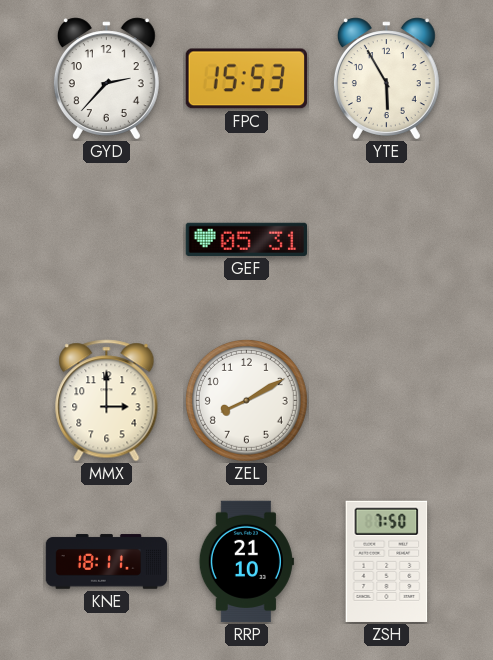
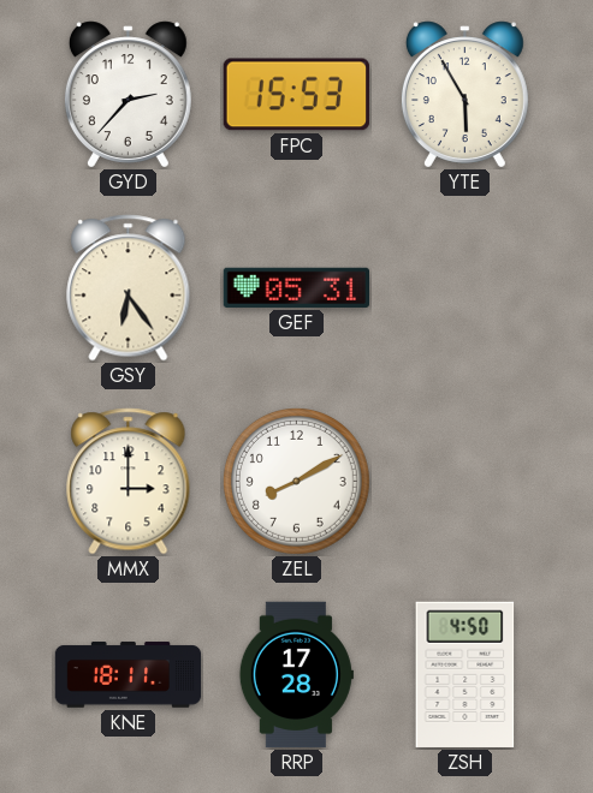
GSY: none -> 6:24 (129, 288)
RRP: 21:10 -> 17:28 (296, 675)
ZSH: 7:50 -> 4:50 (465, 674)
